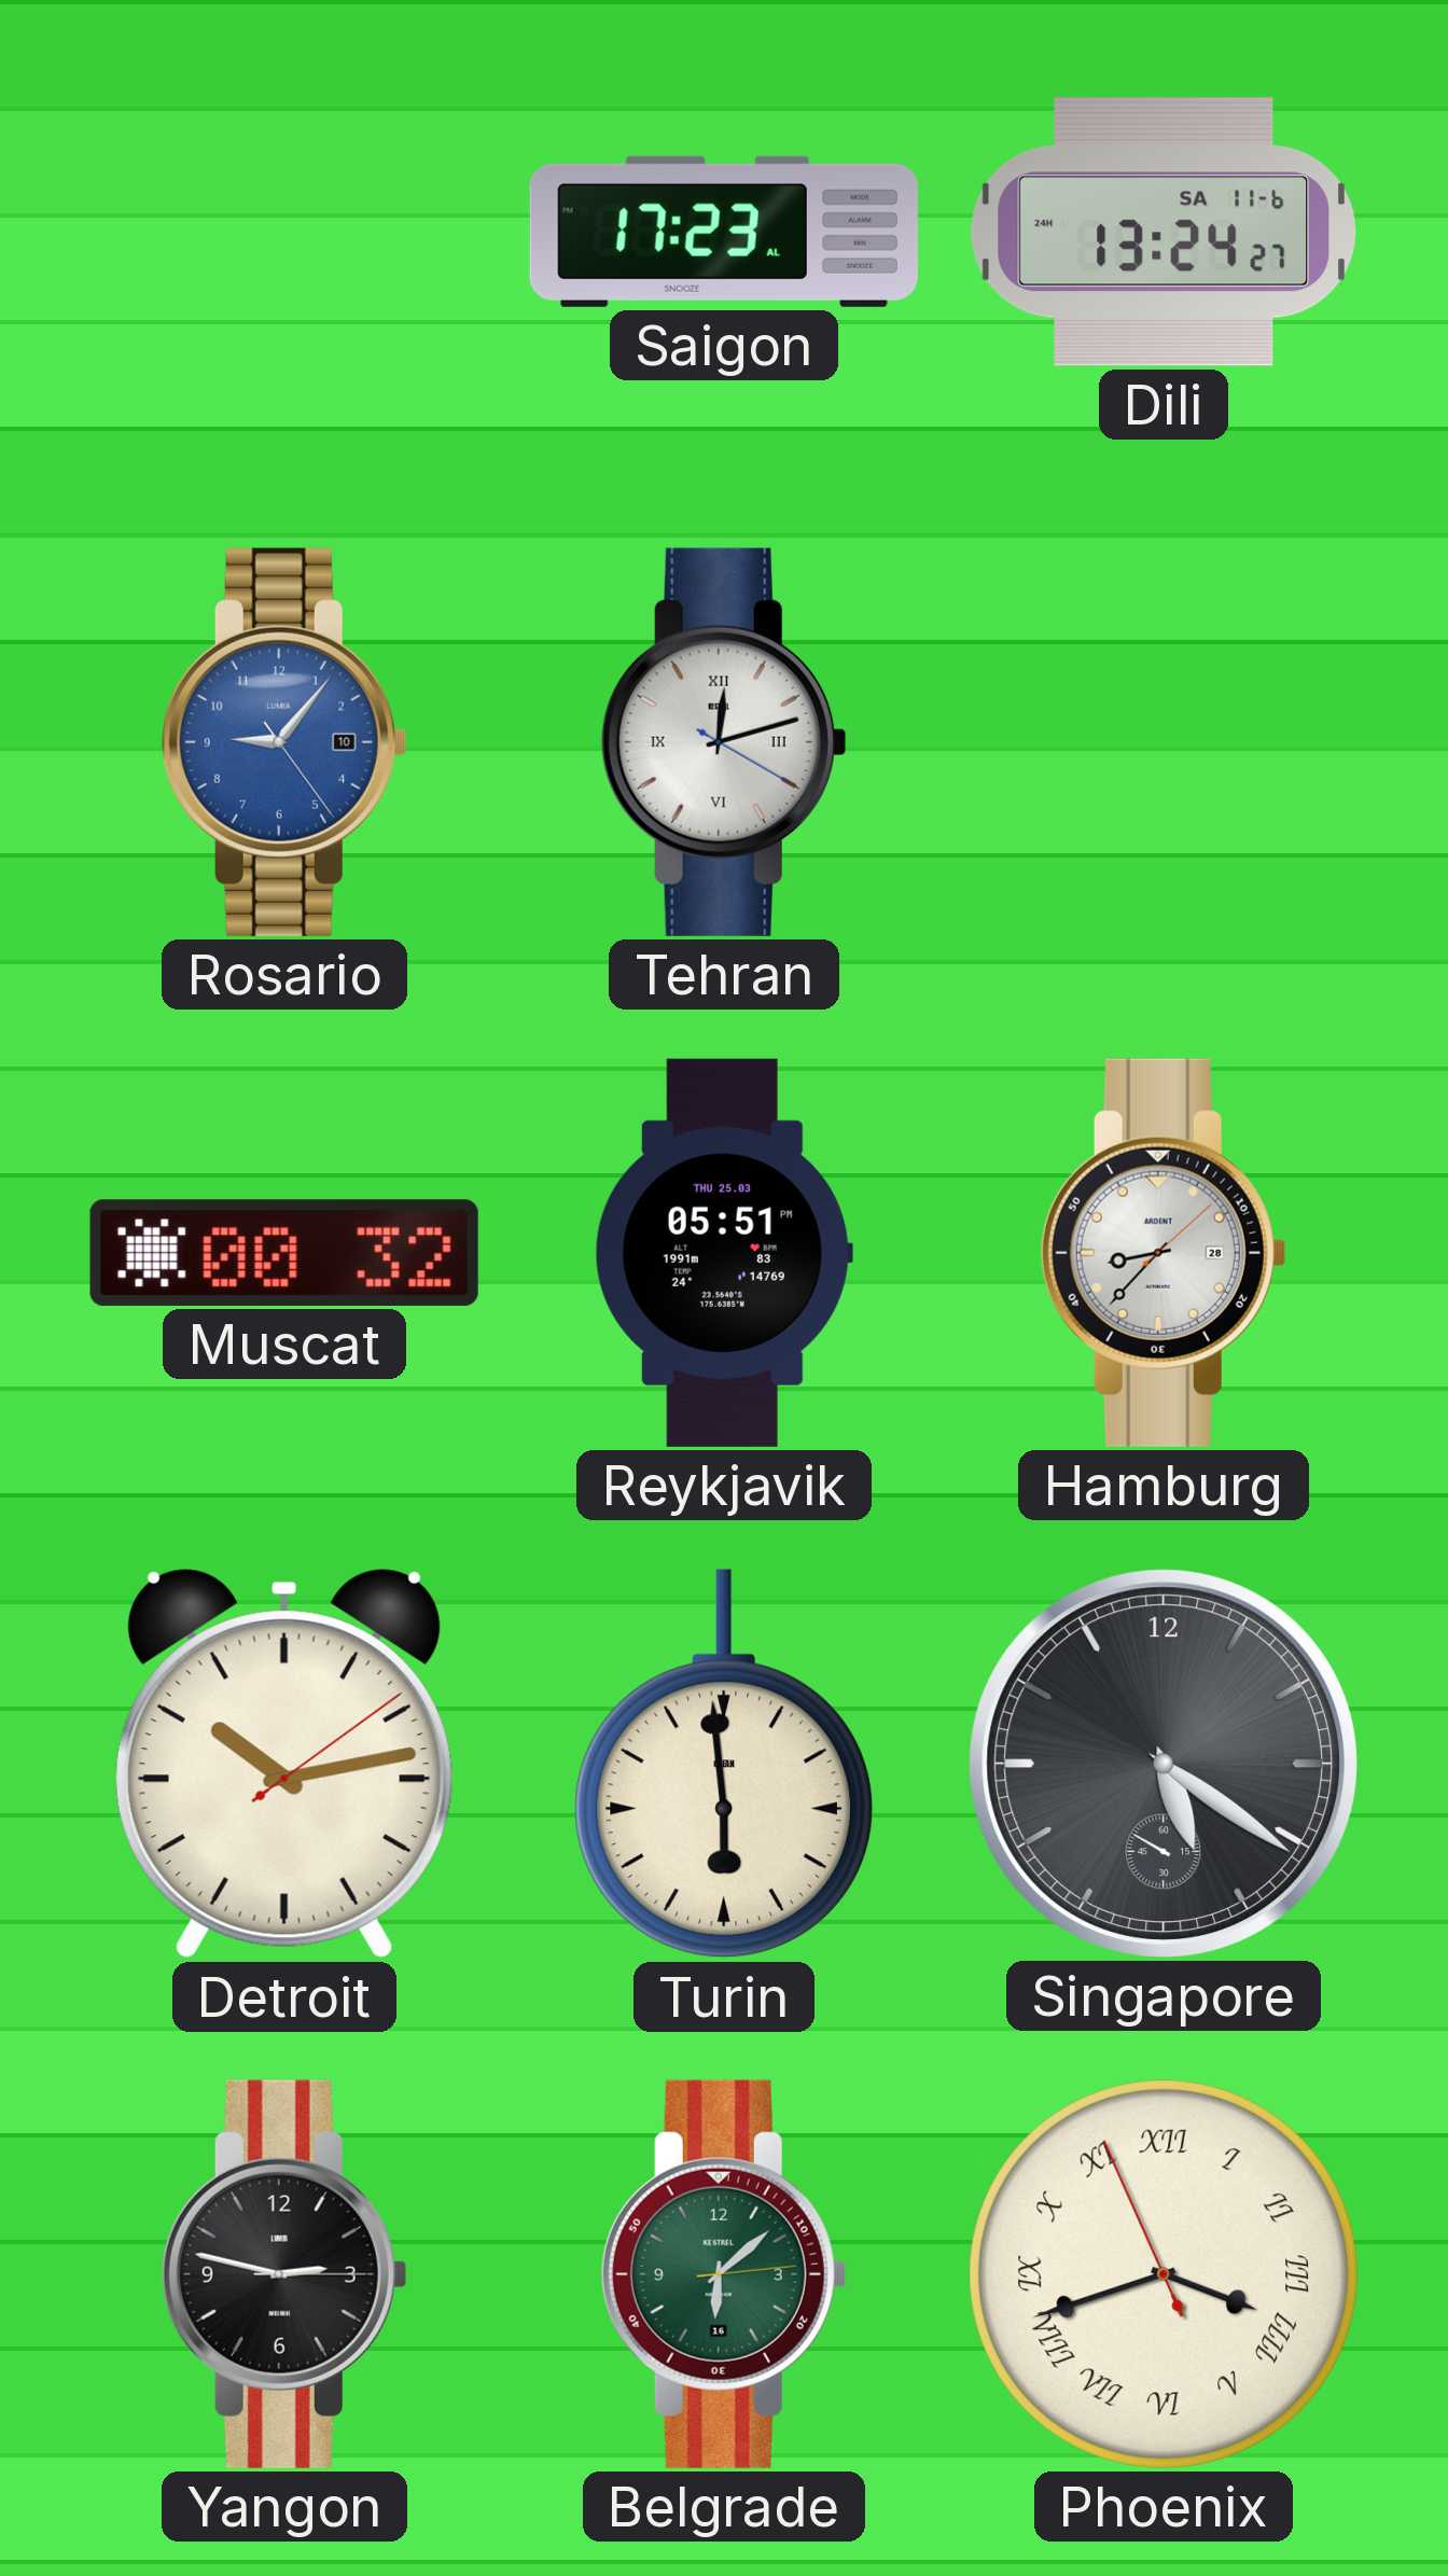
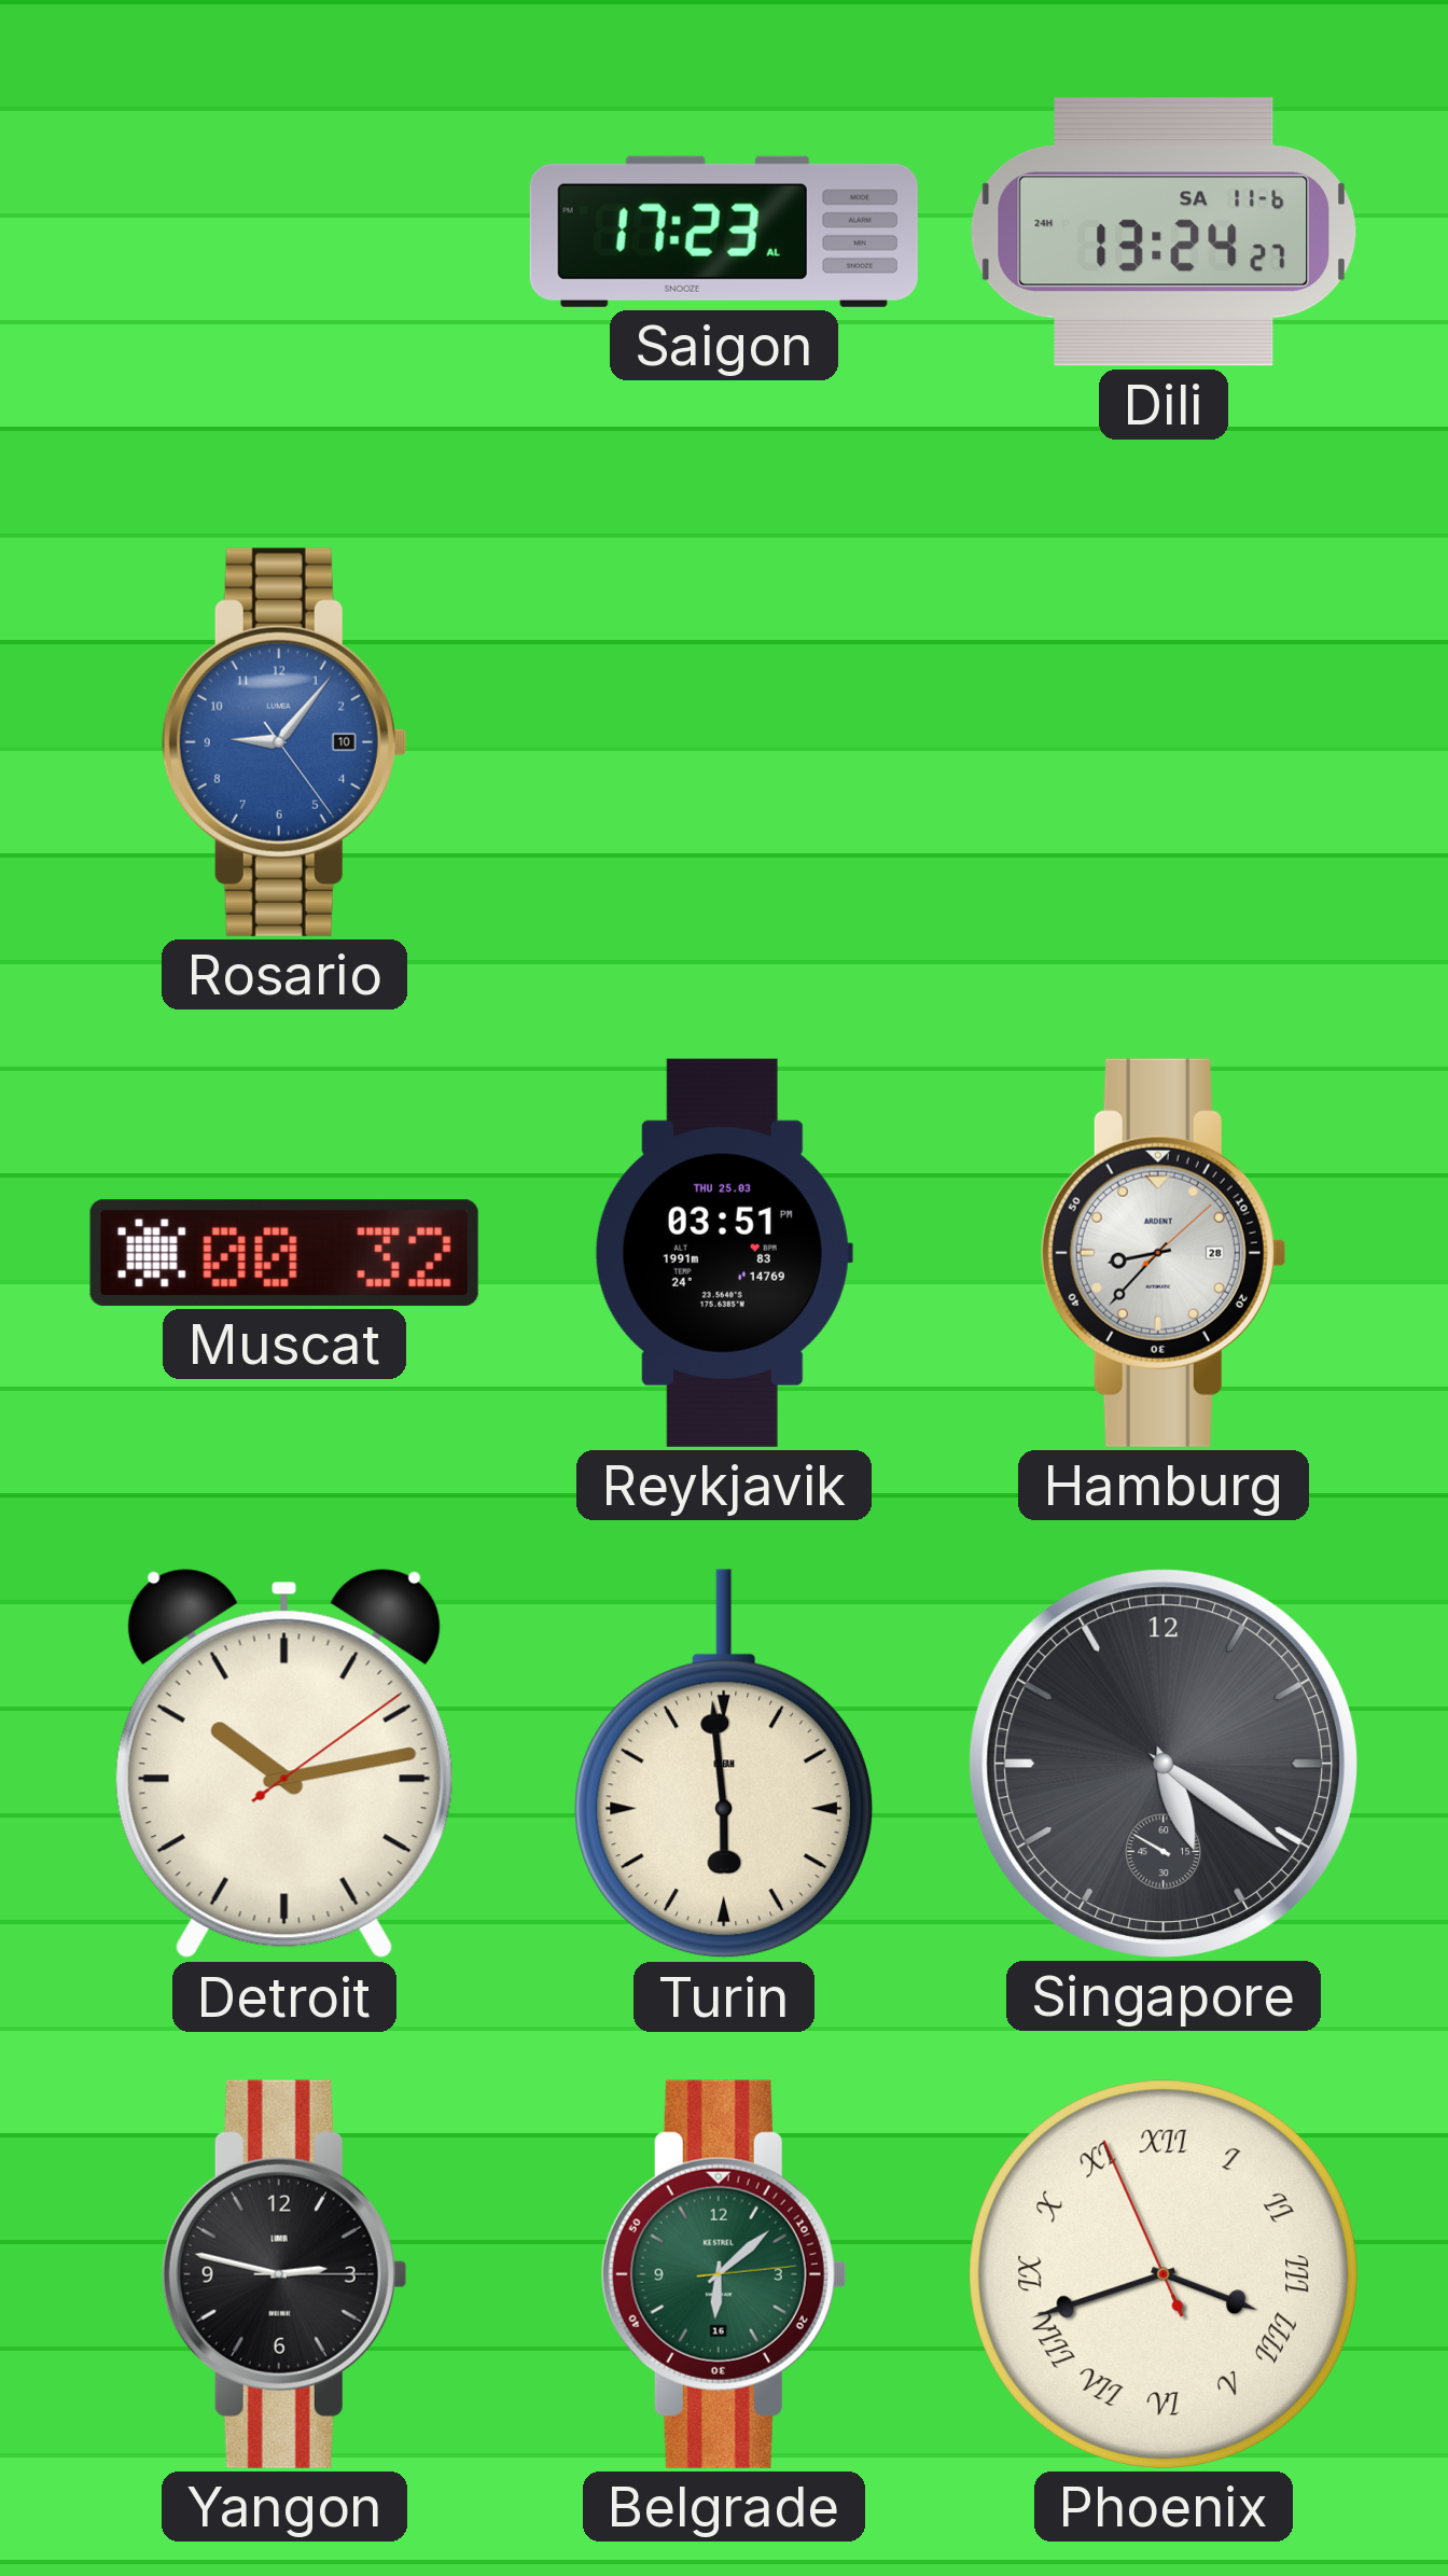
Tehran: 12:12 -> none (724, 742)
Reykjavik: 05:51 -> 03:51 (723, 1253)
